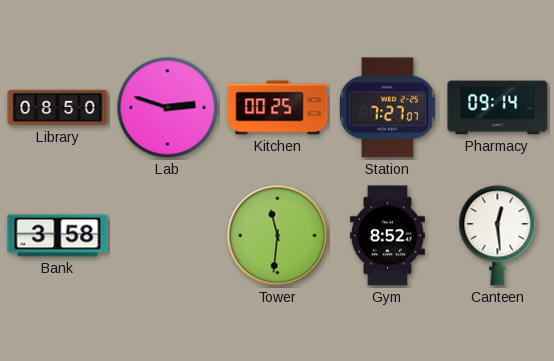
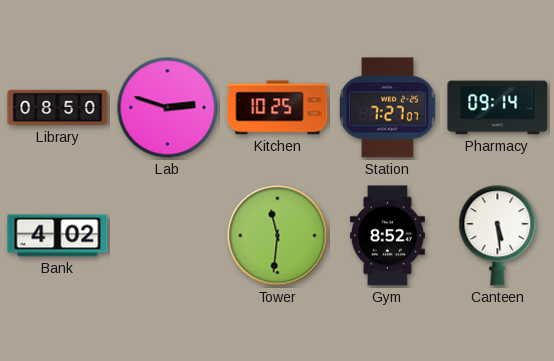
Kitchen: 00:25 -> 10:25 (278, 108)
Bank: 3:58 -> 4:02 (58, 236)
Canteen: 12:29 -> 5:29 (498, 236)
